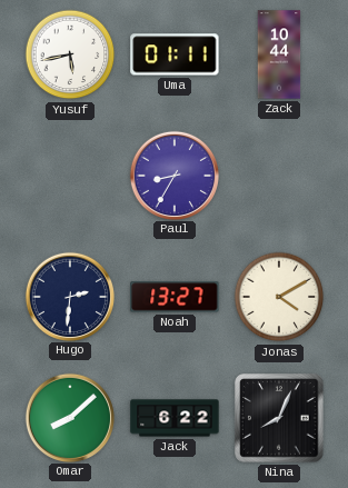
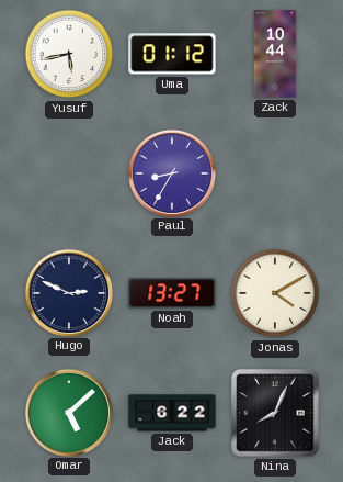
Uma: 01:11 -> 01:12 (172, 54)
Hugo: 2:31 -> 2:49 (68, 292)
Omar: 8:08 -> 5:08 (68, 412)
